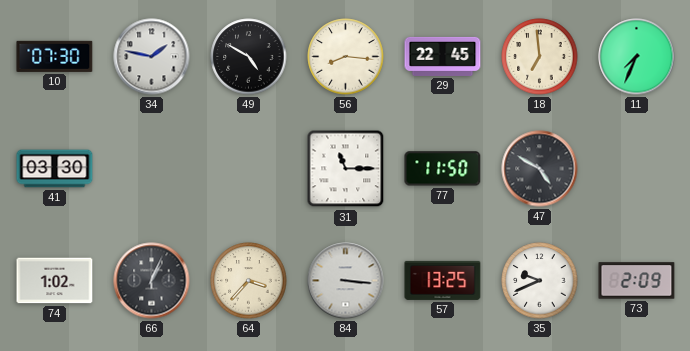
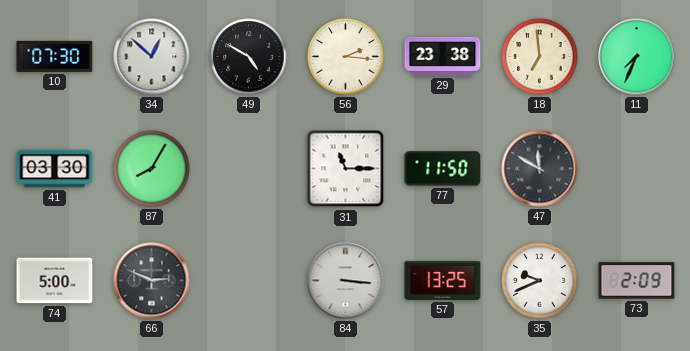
34: 1:47 -> 12:52 (152, 57)
56: 8:16 -> 2:16 (346, 57)
29: 22:45 -> 23:38 (443, 56)
87: none -> 8:05 (152, 169)
47: 4:50 -> 11:50 (540, 169)
74: 1:02 -> 5:00 (55, 281)
66: 1:04 -> 2:49 (152, 281)
64: 3:37 -> none (249, 281)
